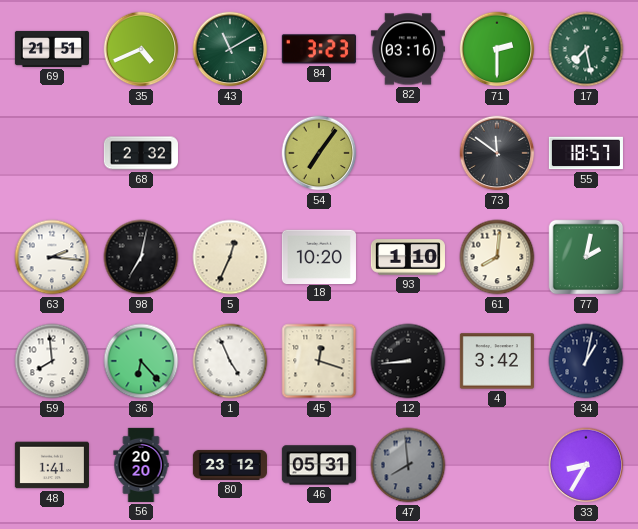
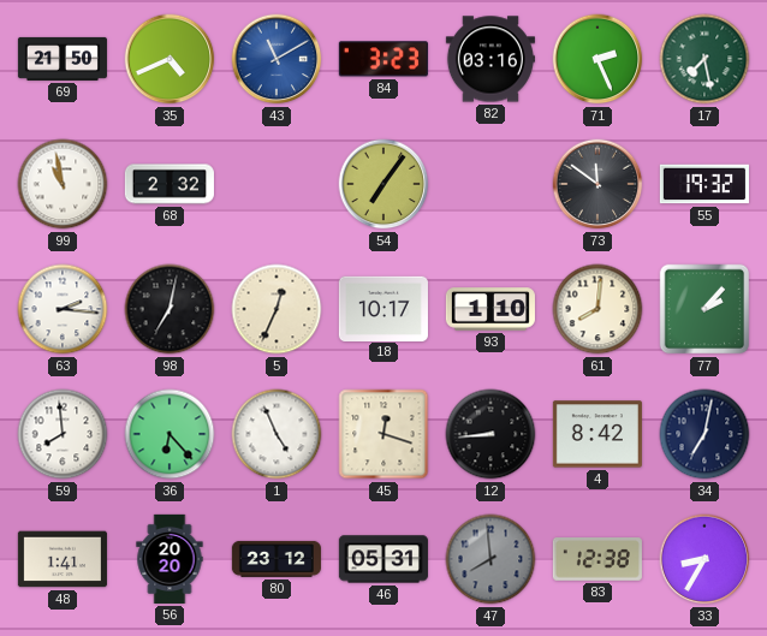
69: 21:51 -> 21:50 (63, 59)
43 dial: green -> blue (277, 59)
71: 2:30 -> 2:26 (597, 59)
99: none -> 10:58 (63, 184)
55: 18:57 -> 19:32 (704, 184)
18: 10:20 -> 10:17 (383, 308)
77: 2:02 -> 2:07 (704, 309)
4: 3:42 -> 8:42 (597, 434)
34: 1:02 -> 7:02 (704, 434)
83: none -> 12:38 (597, 560)
